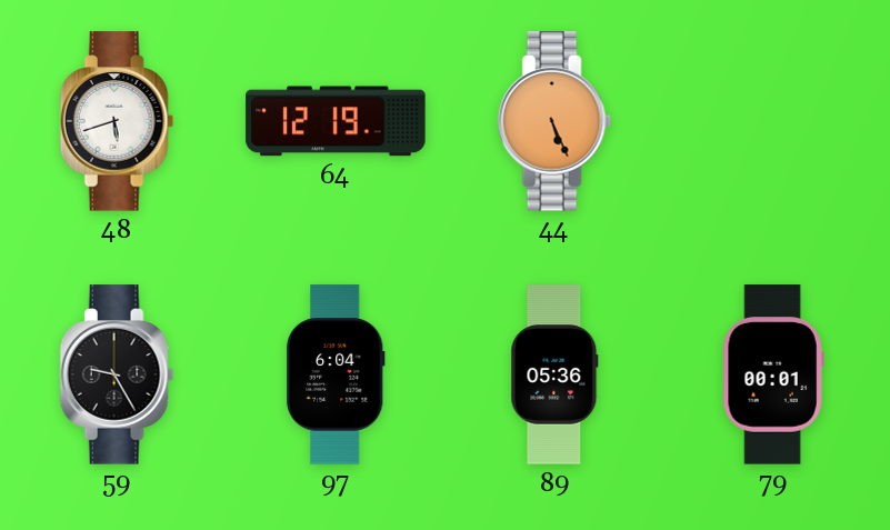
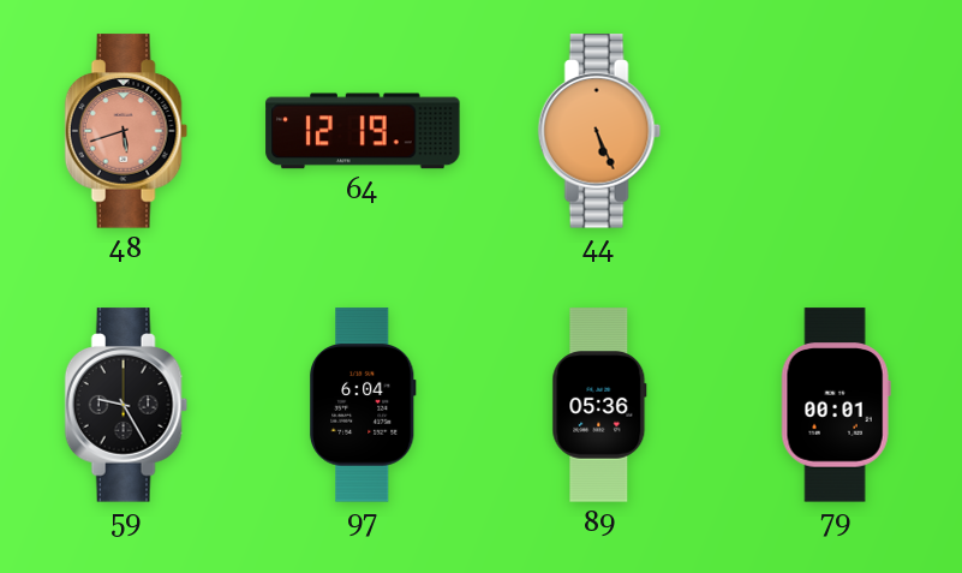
48 dial: white -> salmon (126, 131)
